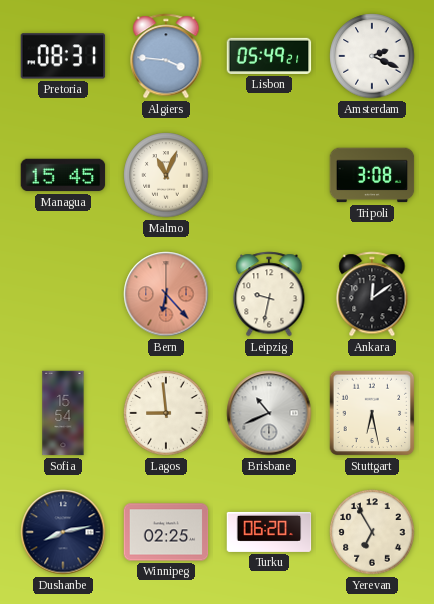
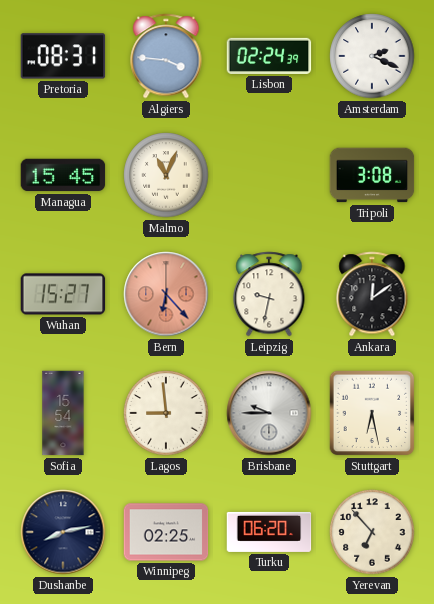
Lisbon: 05:49 -> 02:24 (269, 56)
Wuhan: none -> 15:27 (63, 294)
Brisbane: 10:41 -> 9:45 (269, 413)
Yerevan: 6:55 -> 6:53 (372, 532)
